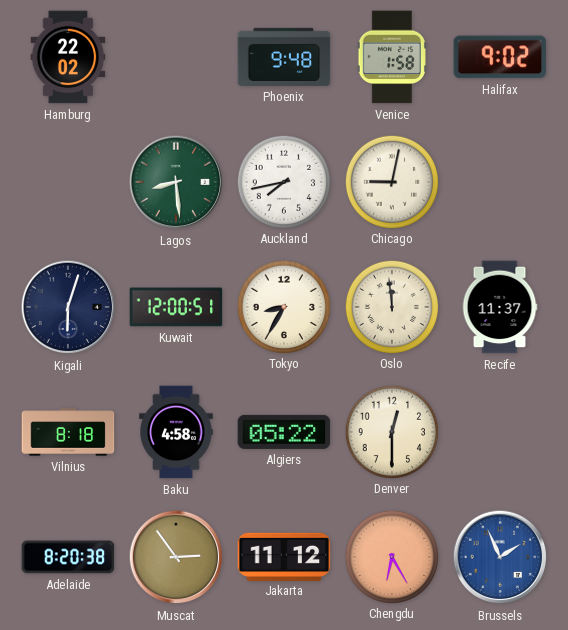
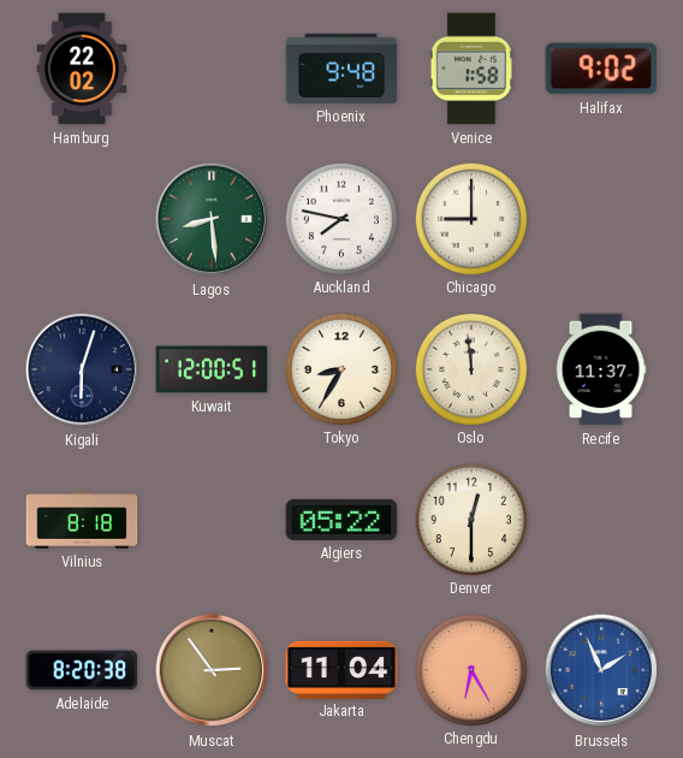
Auckland: 7:43 -> 7:47 (340, 218)
Chicago: 9:02 -> 9:00 (470, 218)
Baku: 4:58 -> none (176, 432)
Jakarta: 11:12 -> 11:04 (341, 669)
